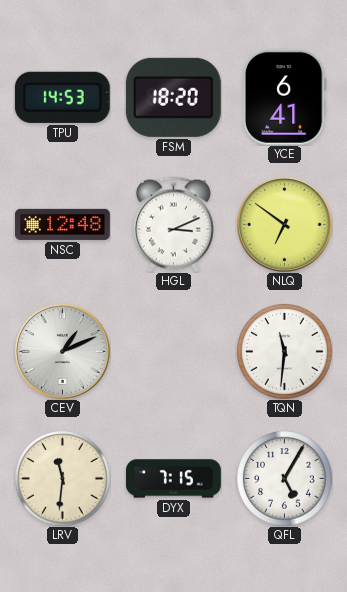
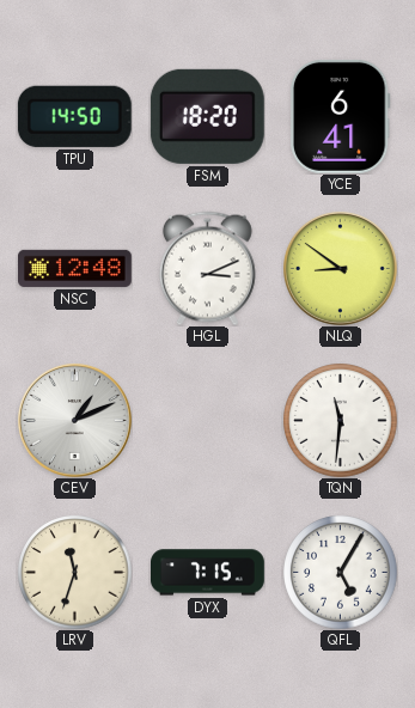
TPU: 14:53 -> 14:50 (74, 116)
NLQ: 6:51 -> 8:51 (340, 268)
LRV: 11:31 -> 11:33 (74, 572)
